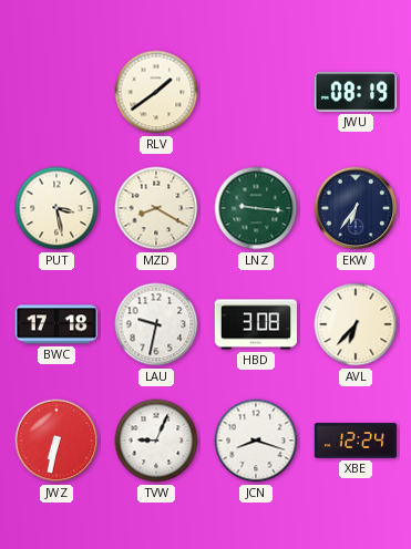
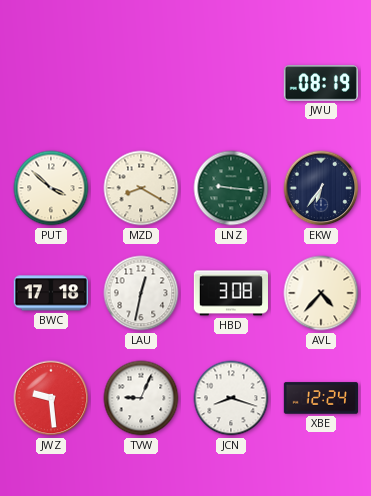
RLV: 1:39 -> none (156, 92)
PUT: 3:28 -> 3:52 (51, 188)
LAU: 9:32 -> 12:32 (141, 293)
AVL: 6:37 -> 4:37 (321, 293)
JWZ: 6:32 -> 9:29 (51, 398)
